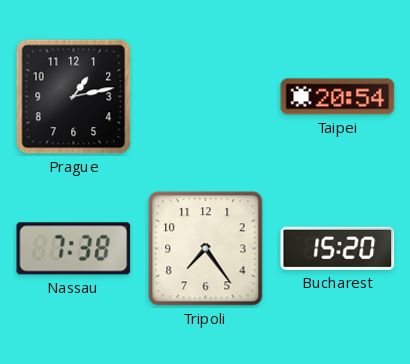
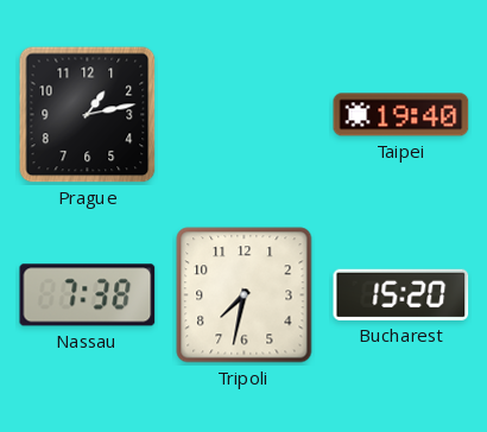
Taipei: 20:54 -> 19:40 (401, 115)
Tripoli: 7:24 -> 7:32 (245, 296)
